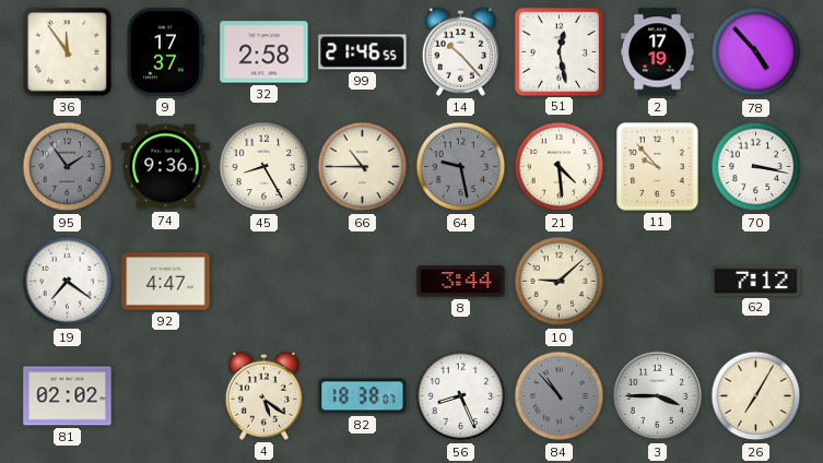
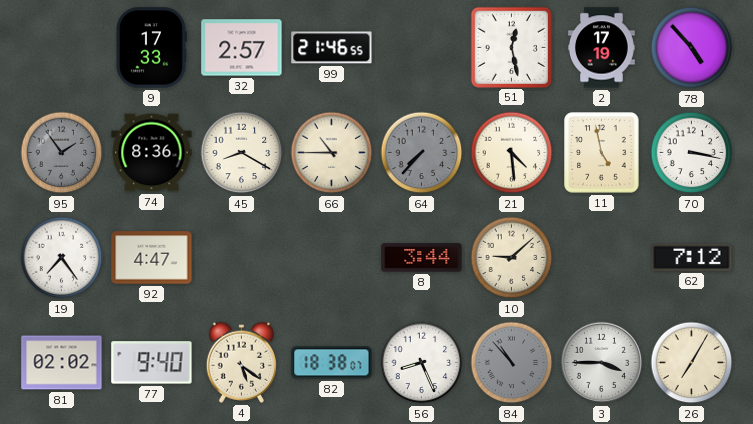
36: 11:54 -> none (68, 52)
9: 17:37 -> 17:33 (152, 48)
32: 2:58 -> 2:57 (242, 48)
14: 10:23 -> none (460, 51)
74: 9:36 -> 8:36 (152, 153)
45: 8:25 -> 8:20 (242, 153)
64: 9:28 -> 7:37 (422, 153)
11: 9:53 -> 4:58 (602, 153)
19: 7:21 -> 7:24 (62, 258)
77: none -> 9:40 (152, 363)
